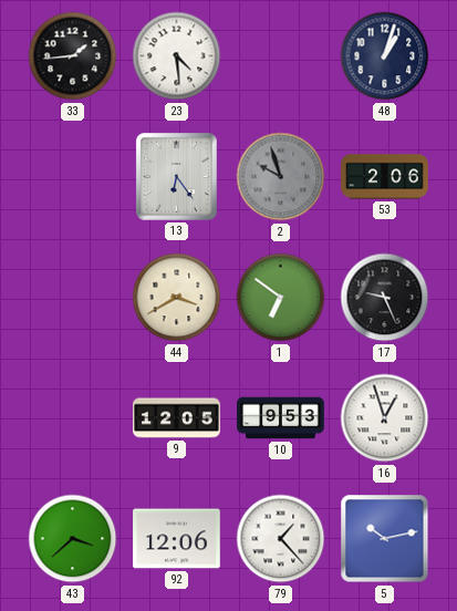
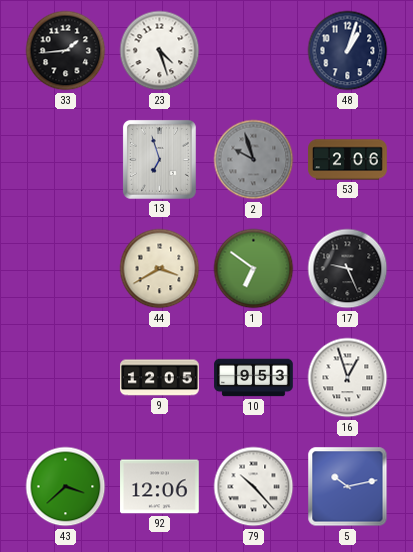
23: 4:29 -> 4:27 (160, 51)
13: 6:24 -> 6:57 (159, 159)
79: 1:23 -> 10:23 (254, 487)
